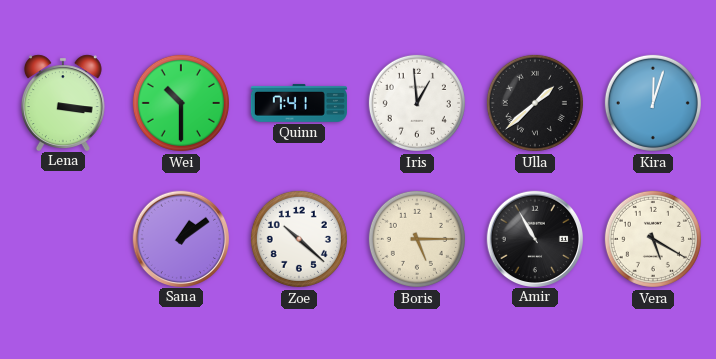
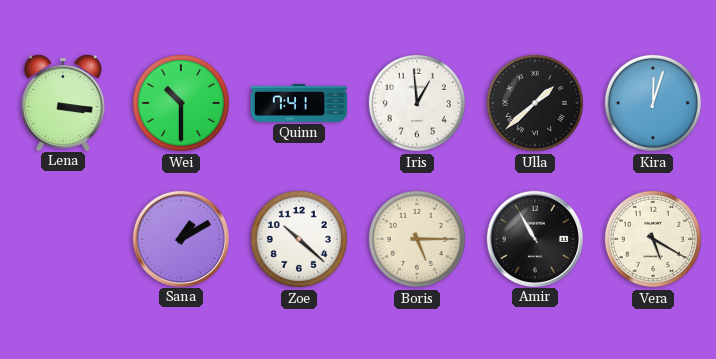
Sana: 1:09 -> 1:10 (180, 238)
